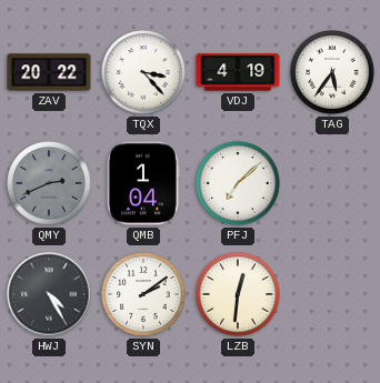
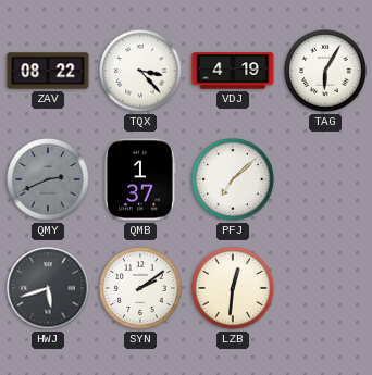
ZAV: 20:22 -> 08:22 (48, 71)
TAG: 5:36 -> 6:05 (325, 71)
QMB: 1:04 -> 1:37 (140, 179)
HWJ: 4:25 -> 5:42 (48, 288)
